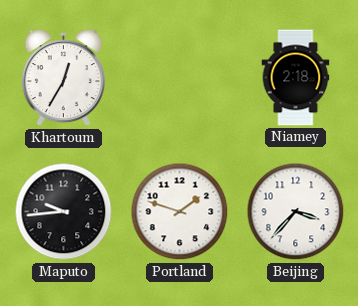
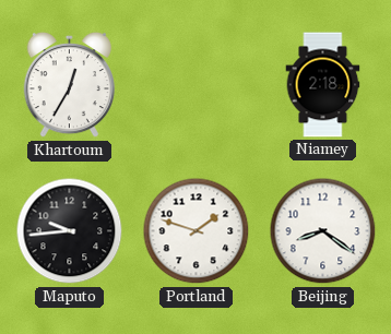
Beijing: 3:37 -> 8:21 (323, 231)
